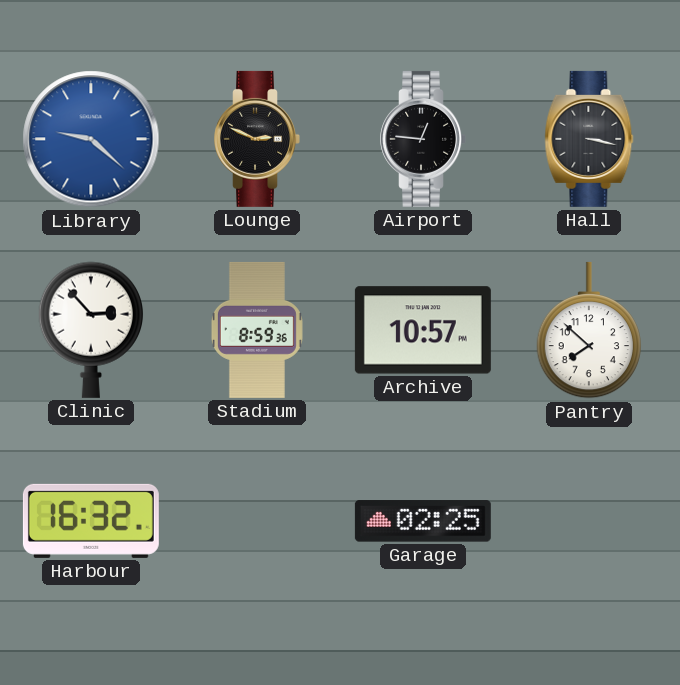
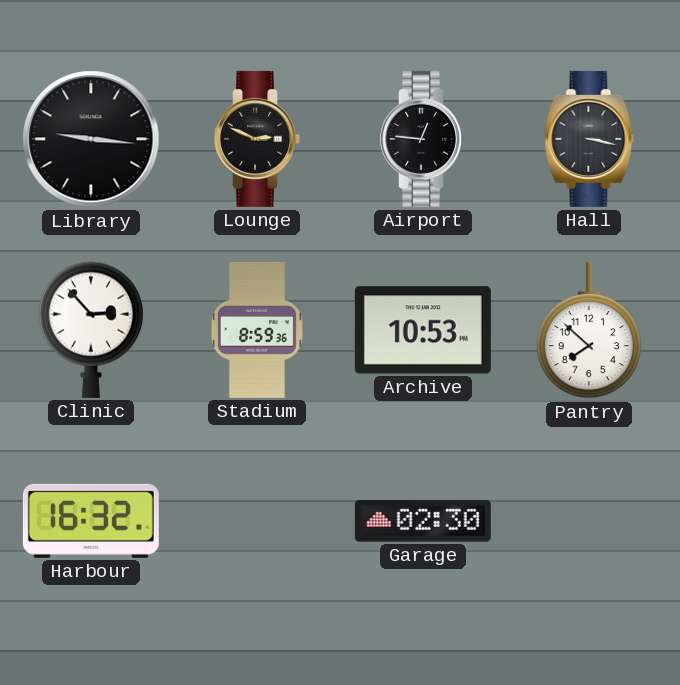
Library: 9:22 -> 9:16 (91, 139)
Library dial: blue -> black (91, 139)
Archive: 10:57 -> 10:53 (423, 330)
Garage: 02:25 -> 02:30 (423, 521)
